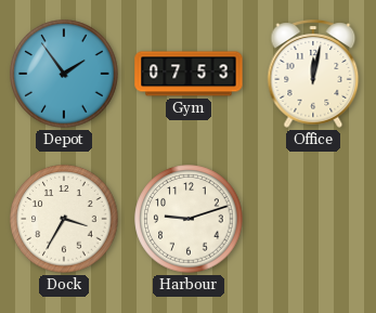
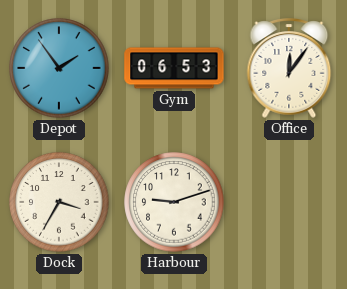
Gym: 07:53 -> 06:53 (174, 68)
Office: 12:02 -> 12:06 (289, 68)
